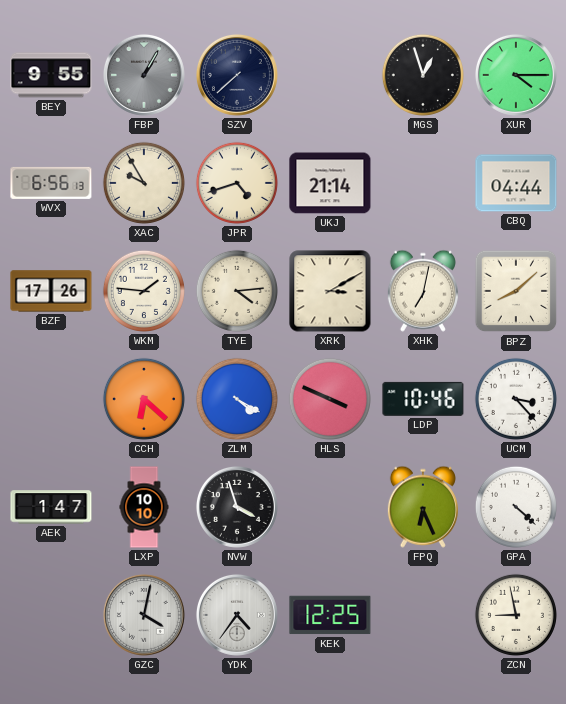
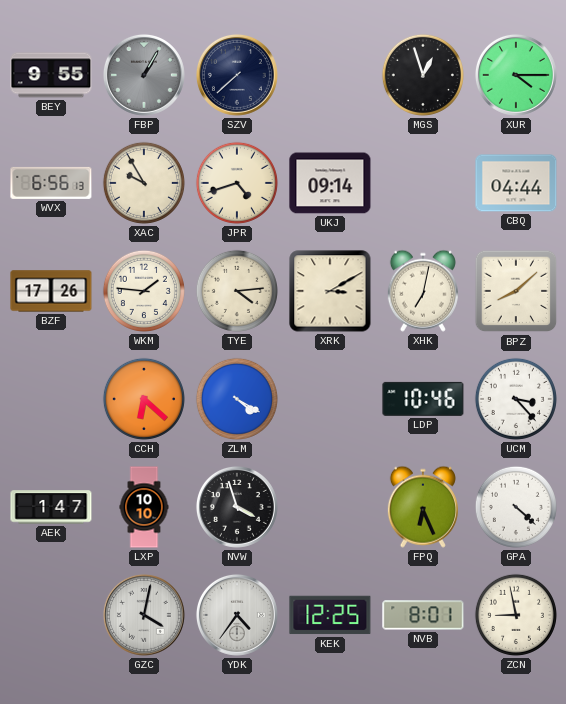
UKJ: 21:14 -> 09:14 (330, 183)
HLS: 3:49 -> none (330, 399)
NVB: none -> 8:01 (423, 615)
